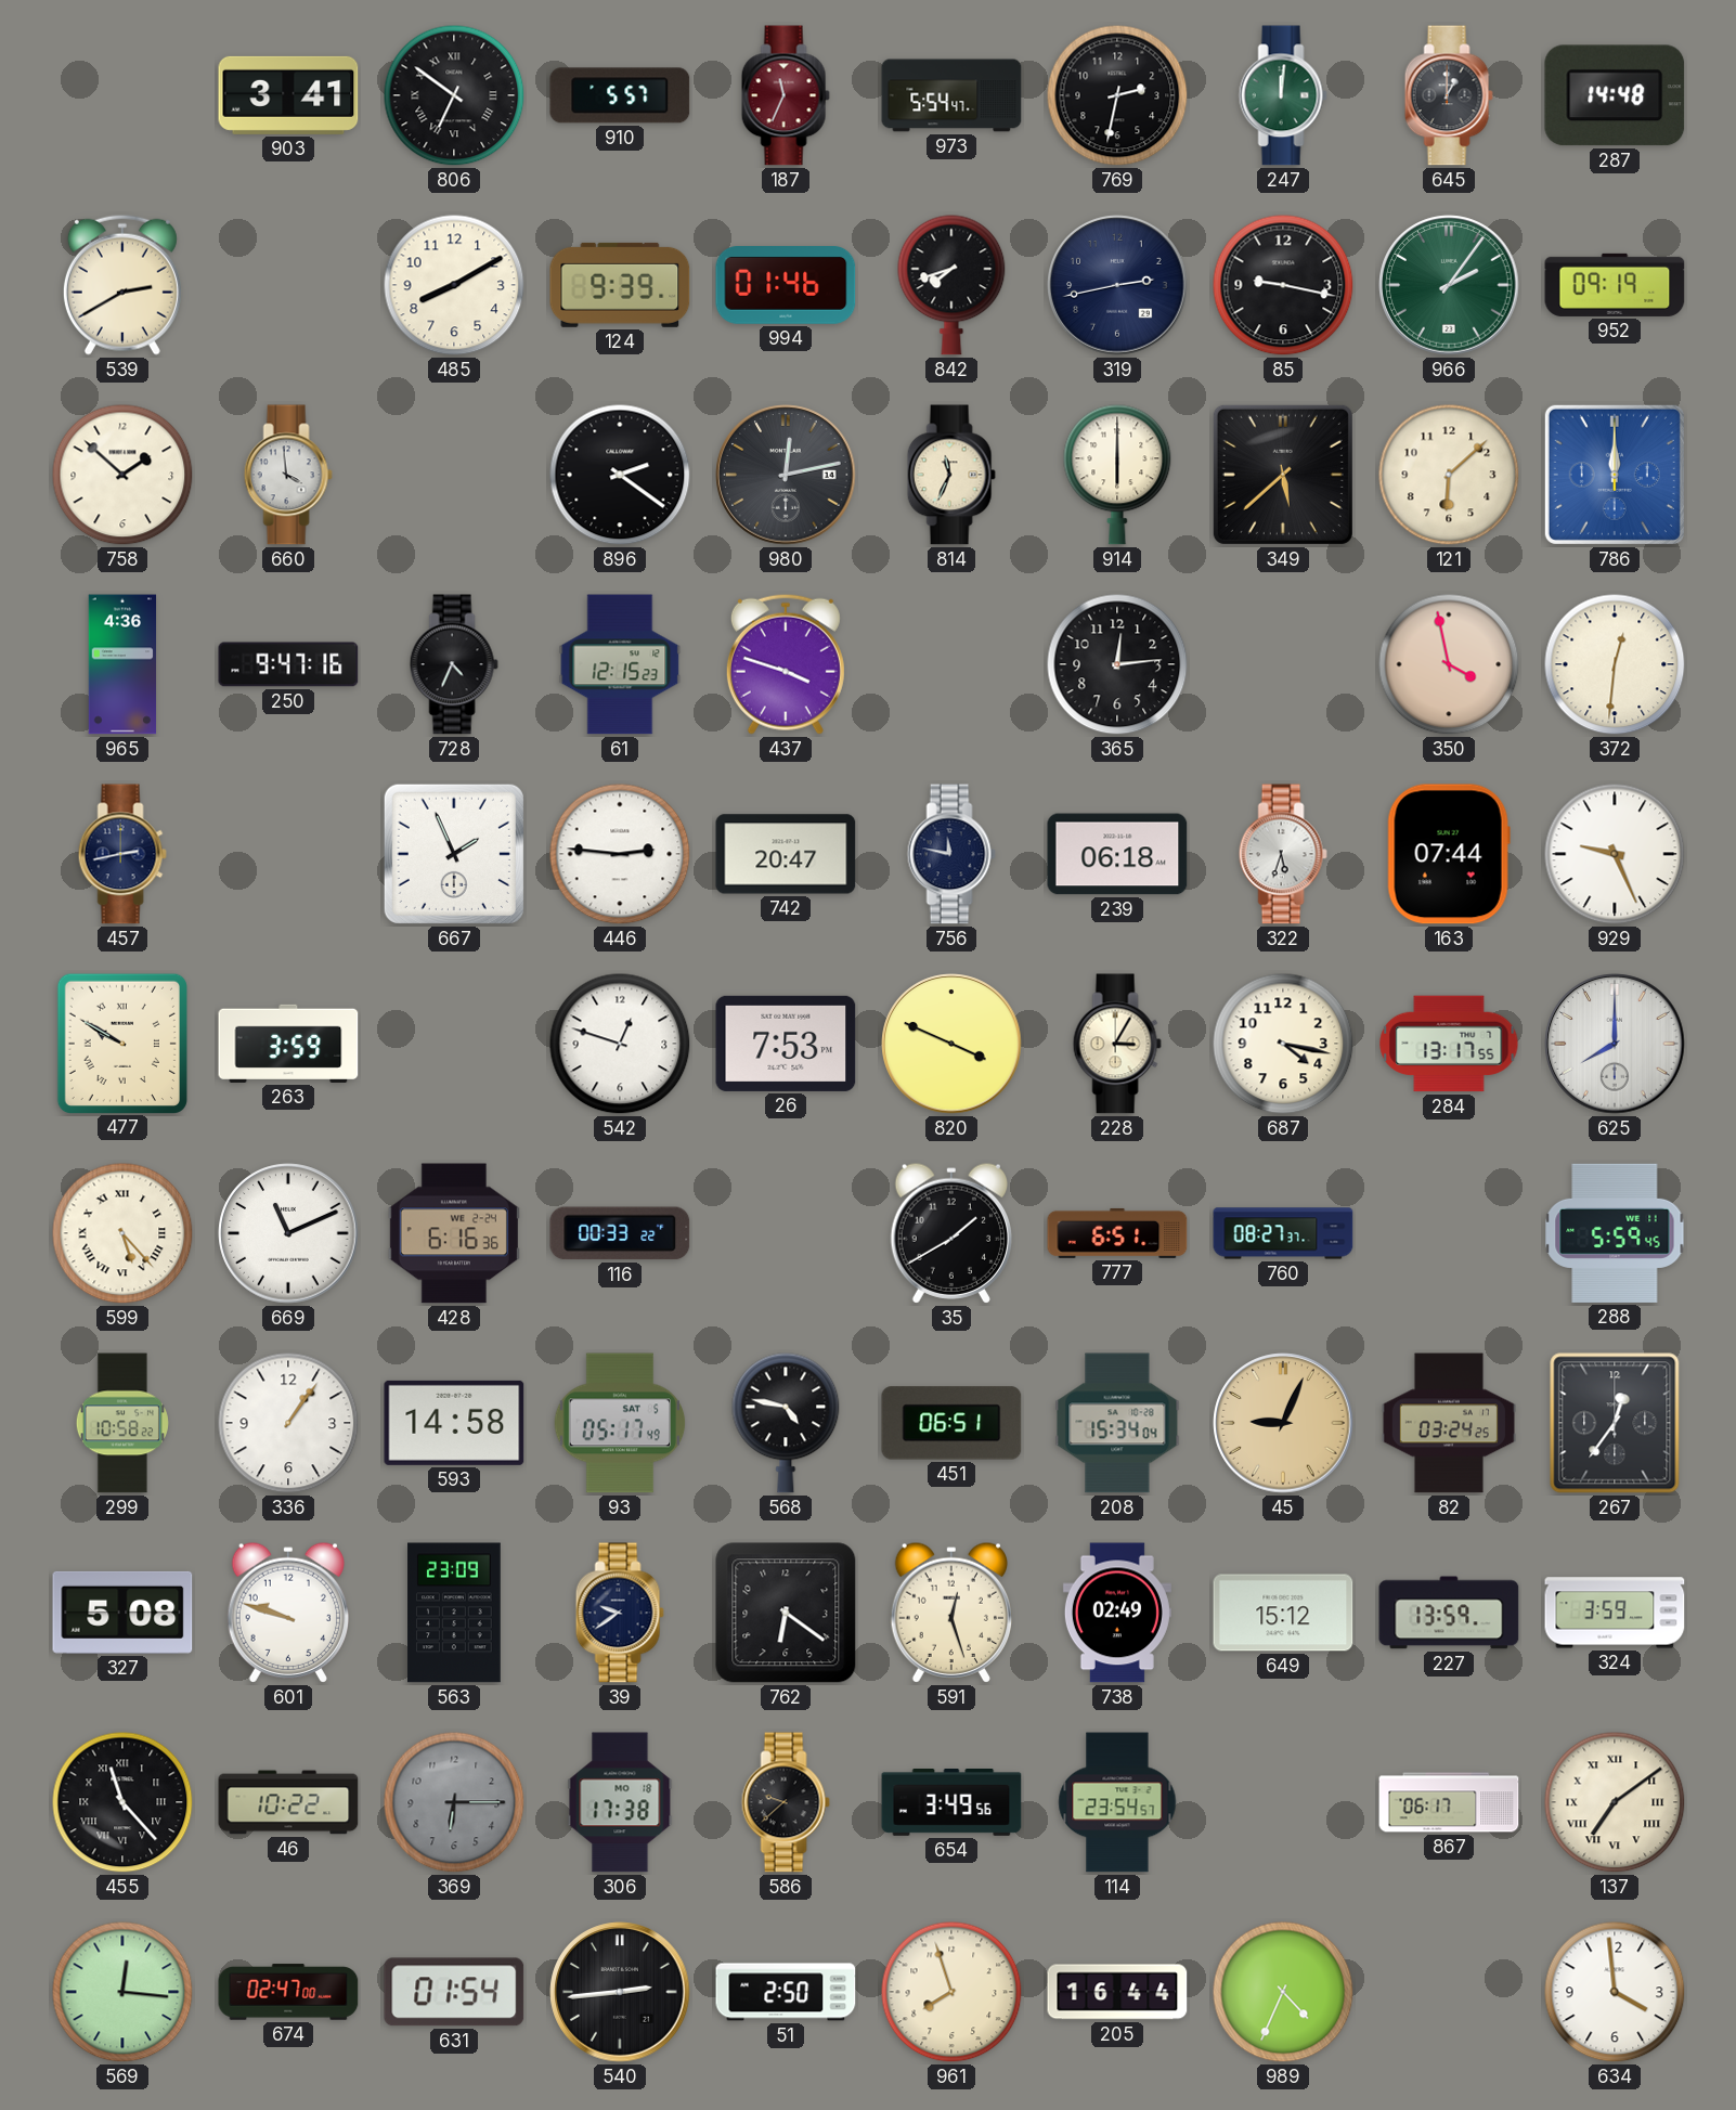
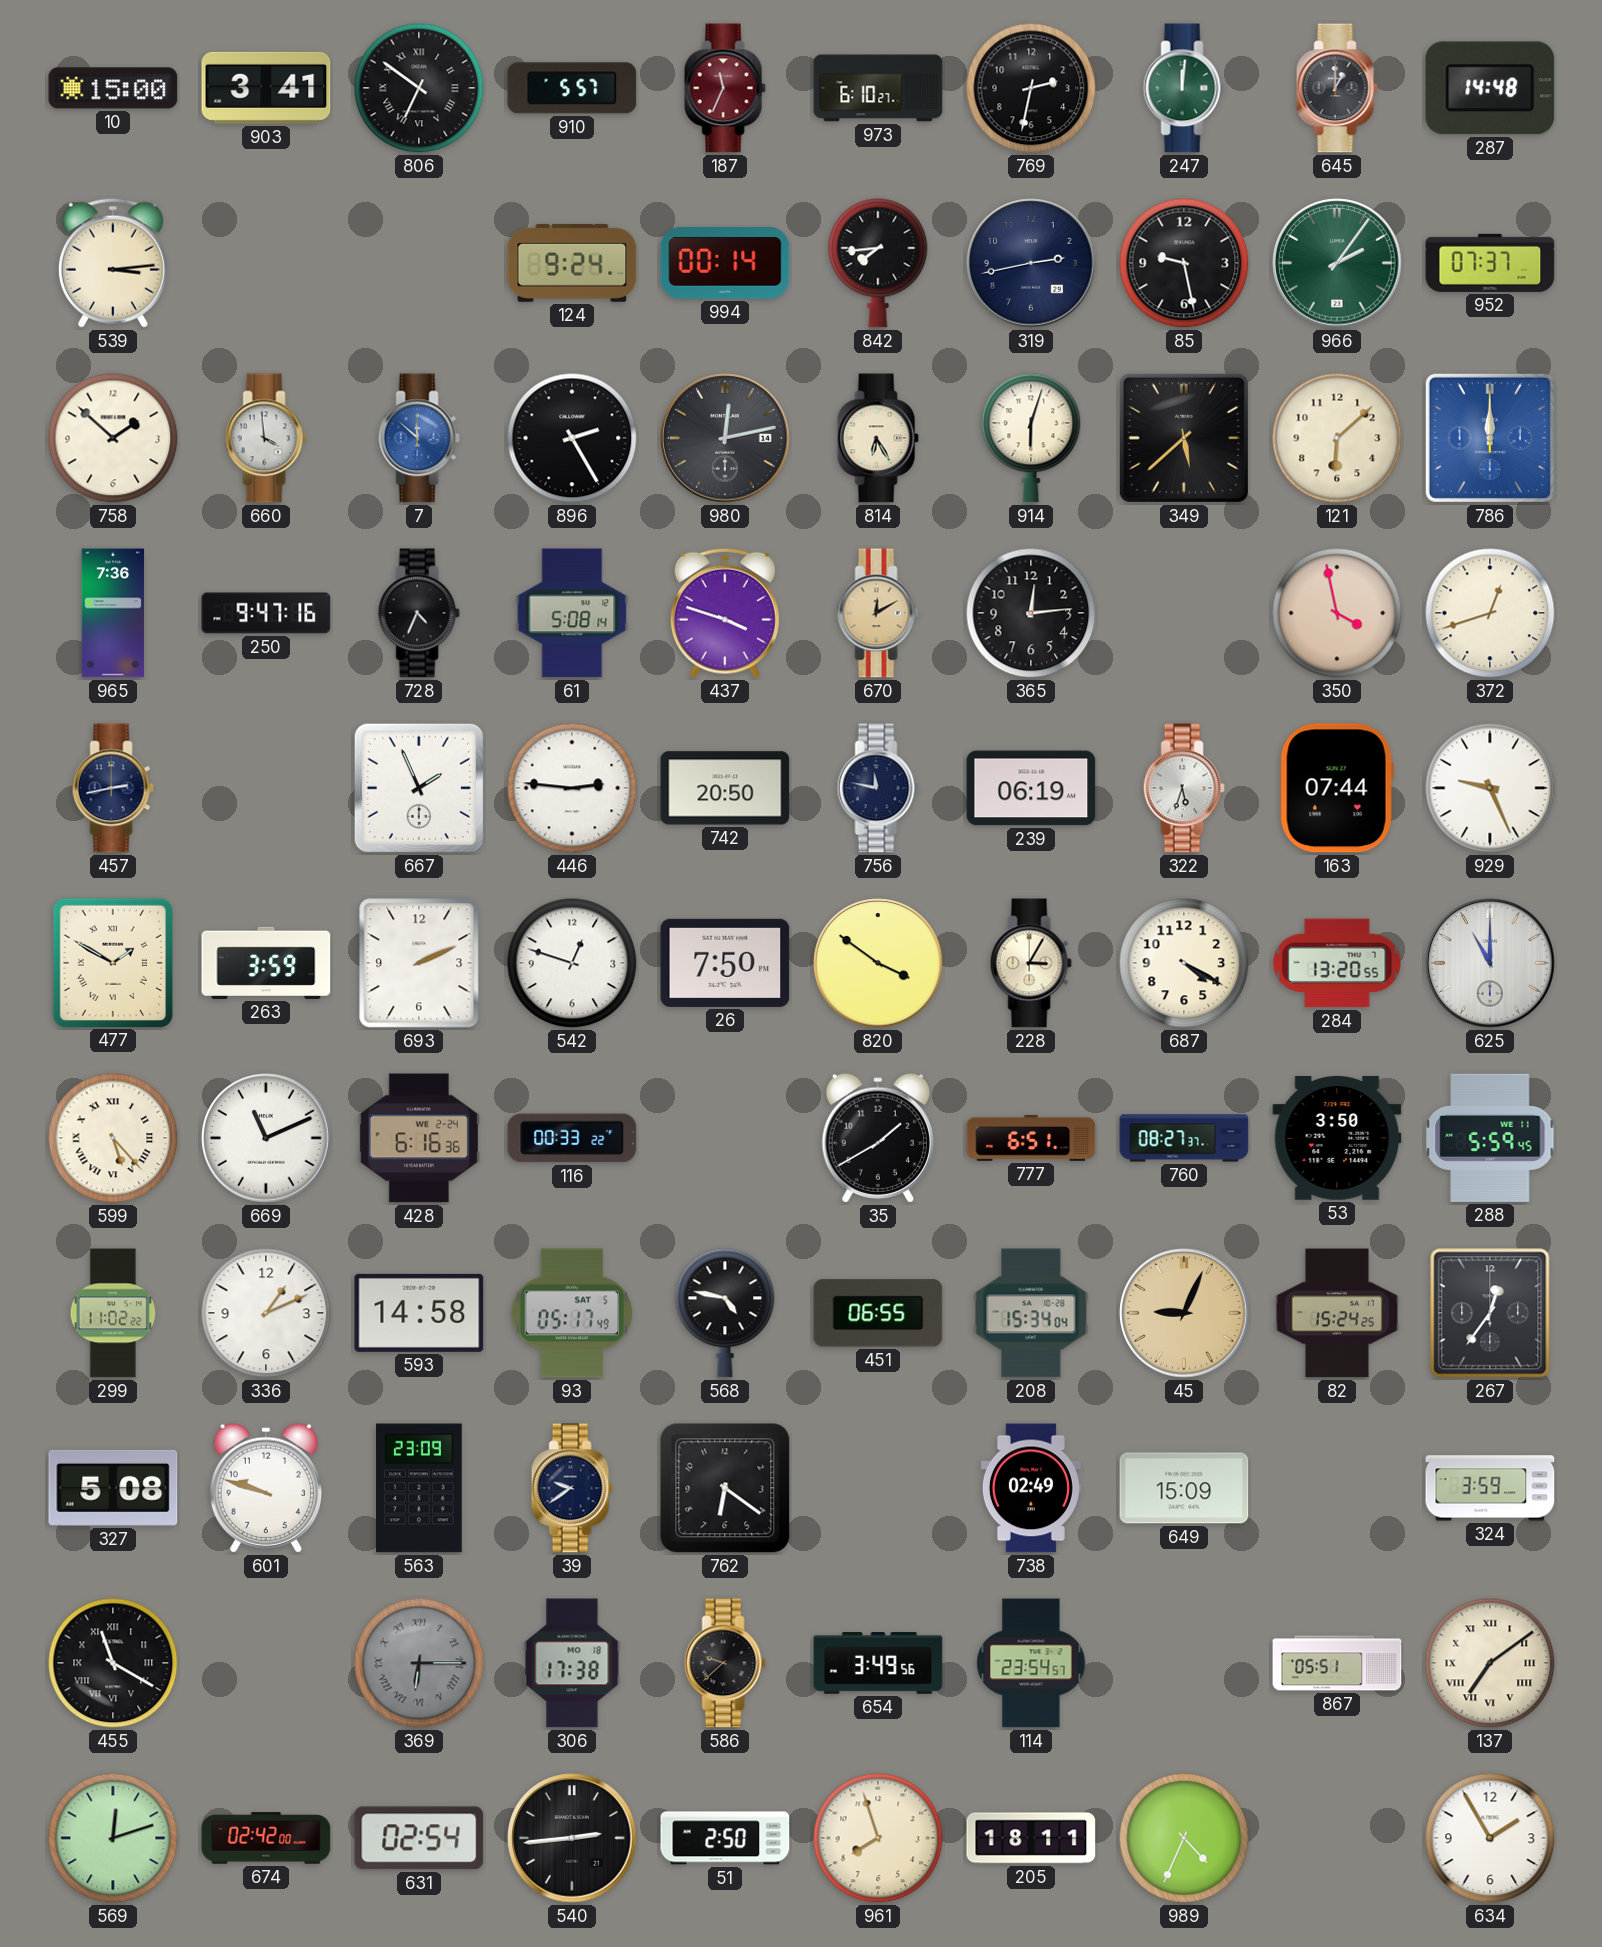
10: none -> 15:00 (113, 88)
973: 5:54 -> 6:10 (878, 88)
539: 2:40 -> 3:14 (113, 263)
485: 8:10 -> none (454, 285)
124: 9:39 -> 9:24 (572, 263)
994: 01:46 -> 00:14 (725, 264)
842: 7:42 -> 7:44 (878, 263)
85: 9:17 -> 9:28 (1184, 263)
952: 09:19 -> 07:37 (1490, 263)
7: none -> 11:52 (419, 438)
896: 2:21 -> 2:25 (572, 438)
814: 11:34 -> 6:25 (878, 438)
914: 6:00 -> 6:03 (1031, 438)
965: 4:36 -> 7:36 (113, 613)
61: 12:15 -> 5:08 (572, 613)
670: none -> 12:10 (878, 613)
372: 12:31 -> 12:42 (1490, 613)
742: 20:47 -> 20:50 (725, 788)
239: 06:18 -> 06:19 (1031, 788)
477: 9:50 -> 1:50 (112, 962)
693: none -> 2:11 (419, 963)
26: 7:53 -> 7:50 (725, 963)
820: 3:49 -> 3:51 (878, 963)
687: 4:17 -> 4:20 (1184, 963)
284: 13:17 -> 13:20 (1337, 963)
625: 8:00 -> 11:00 (1490, 963)
53: none -> 3:50 (1337, 1138)
299: 10:58 -> 11:02 (113, 1313)
336: 1:06 -> 1:11 (266, 1313)
451: 06:51 -> 06:55 (878, 1313)
82: 03:24 -> 15:24 (1337, 1313)
591: 12:27 -> none (950, 1613)
649: 15:12 -> 15:09 (1184, 1488)
227: 13:59 -> none (1449, 1613)
455: 11:23 -> 11:20 (113, 1663)
46: 10:22 -> none (288, 1802)
369 numerals: Arabic -> Roman (419, 1663)
867: 06:17 -> 05:51 (1337, 1663)
569: 12:16 -> 12:12 (113, 1838)
674: 02:47 -> 02:42 (266, 1838)
631: 01:54 -> 02:54 (419, 1838)
205: 16:44 -> 18:11 (1031, 1838)
634: 3:59 -> 1:55 (1490, 1838)
